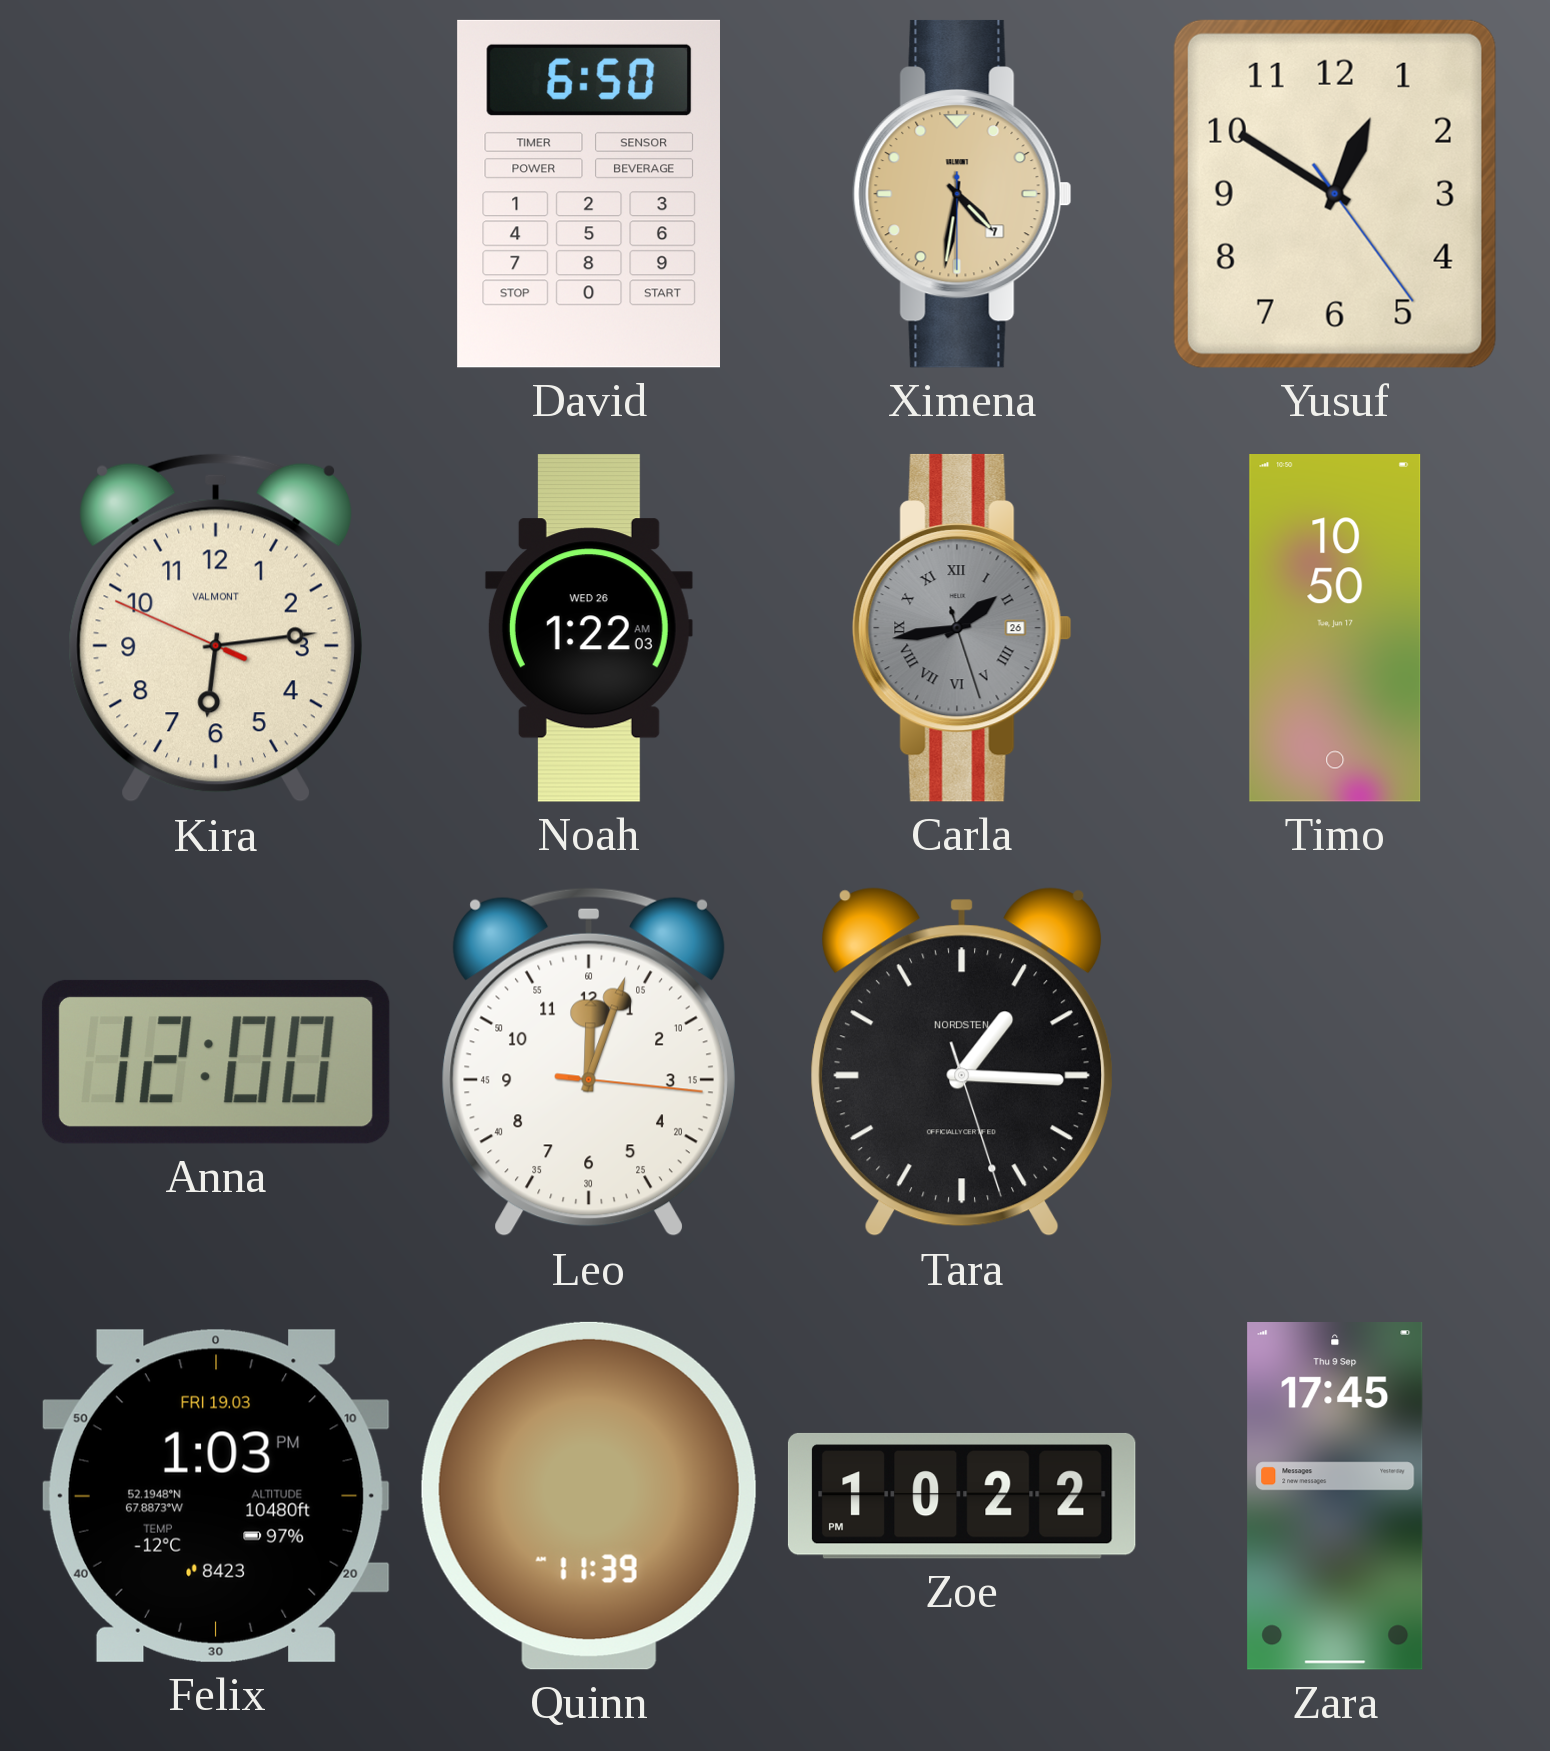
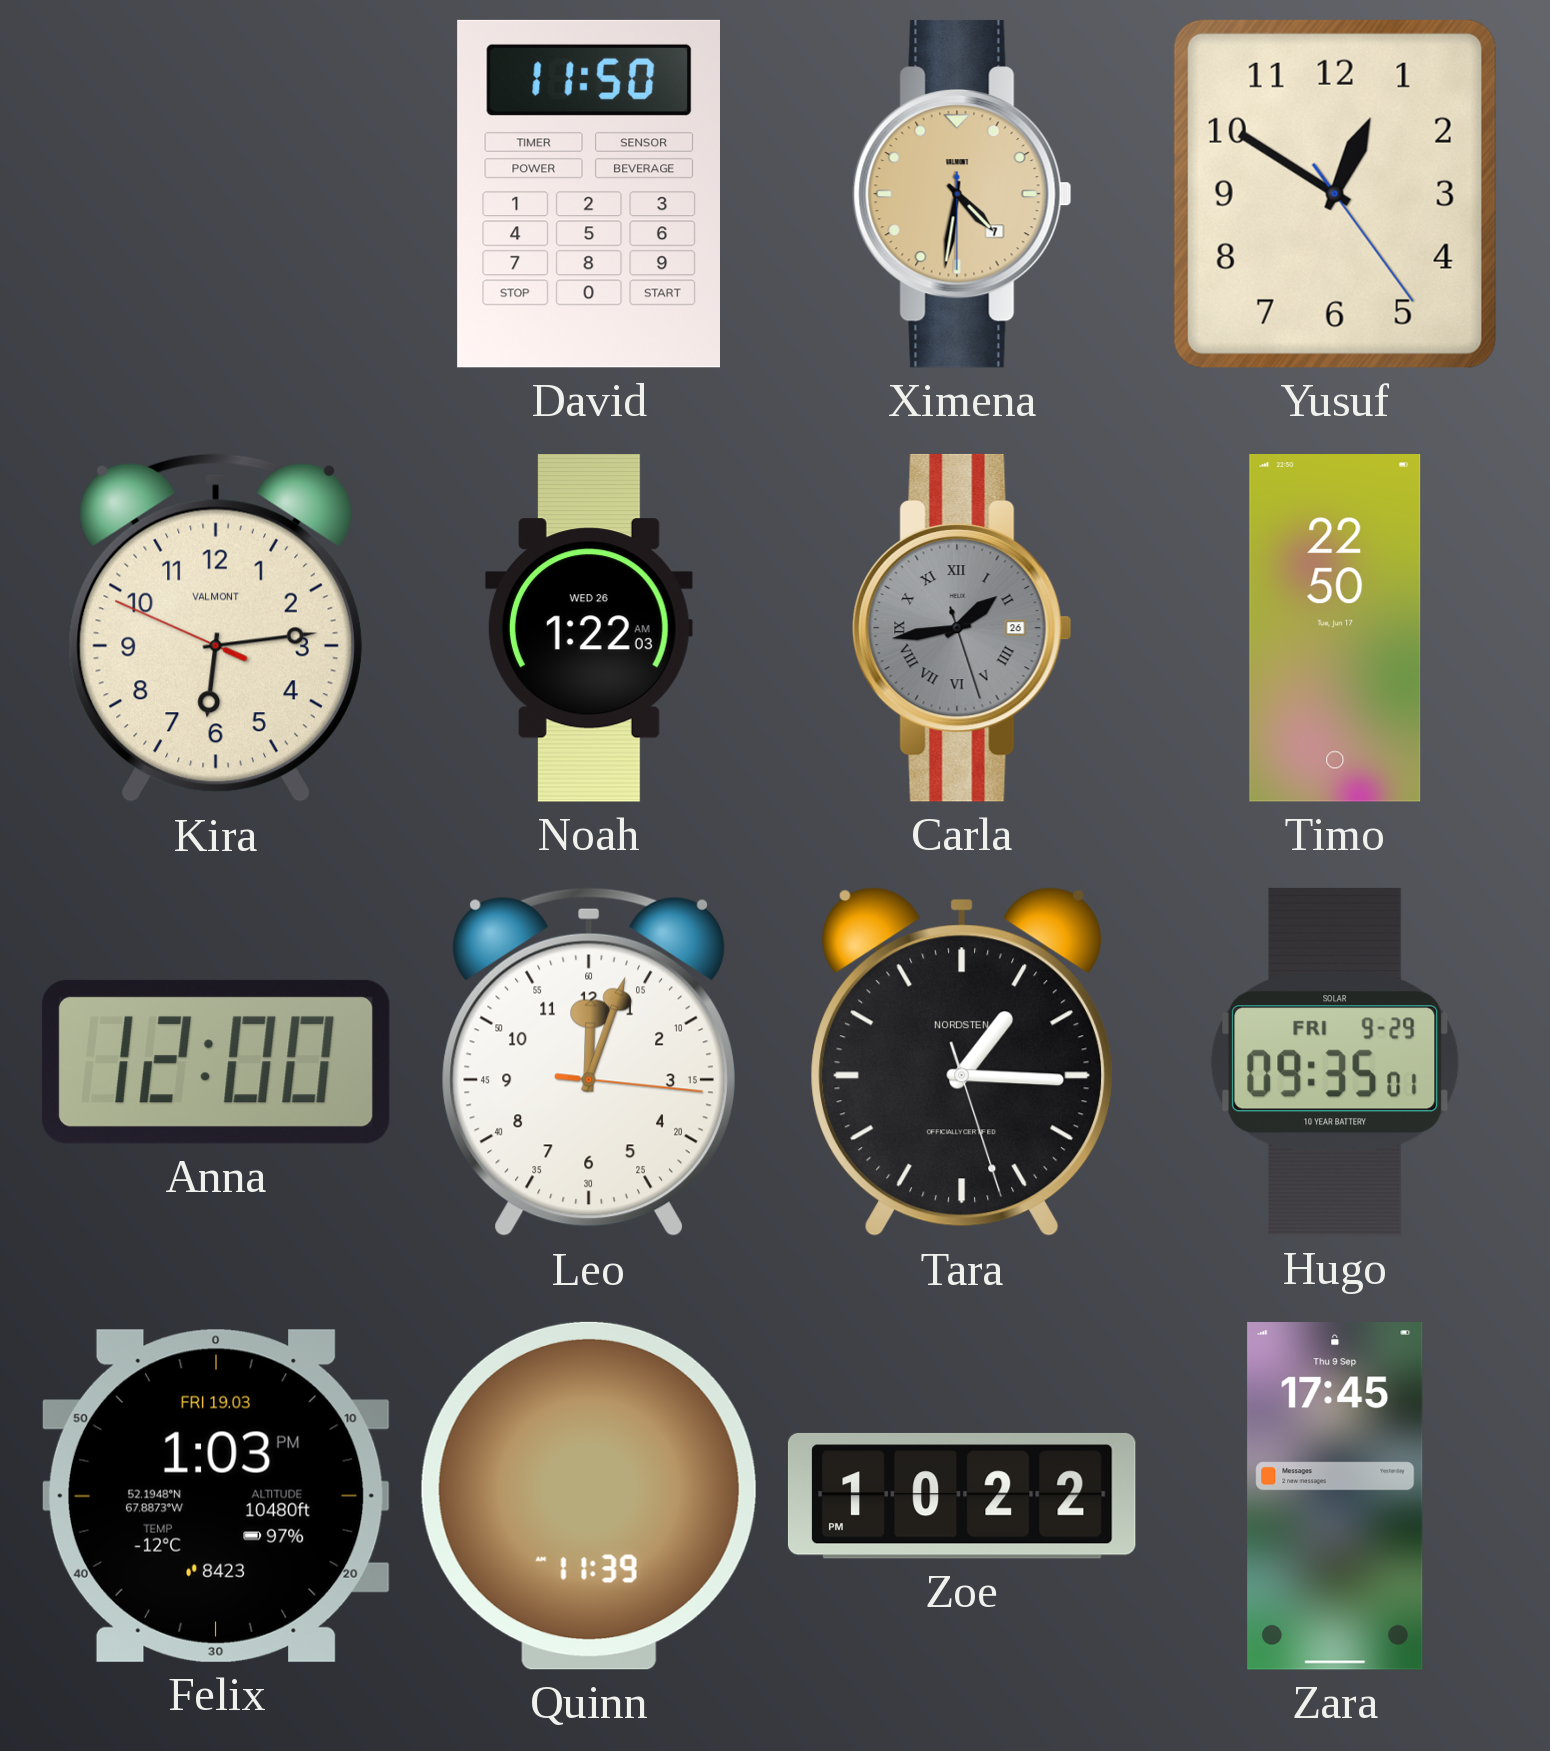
David: 6:50 -> 11:50 (588, 194)
Timo: 10:50 -> 22:50 (1335, 629)
Hugo: none -> 09:35 (1335, 1062)
